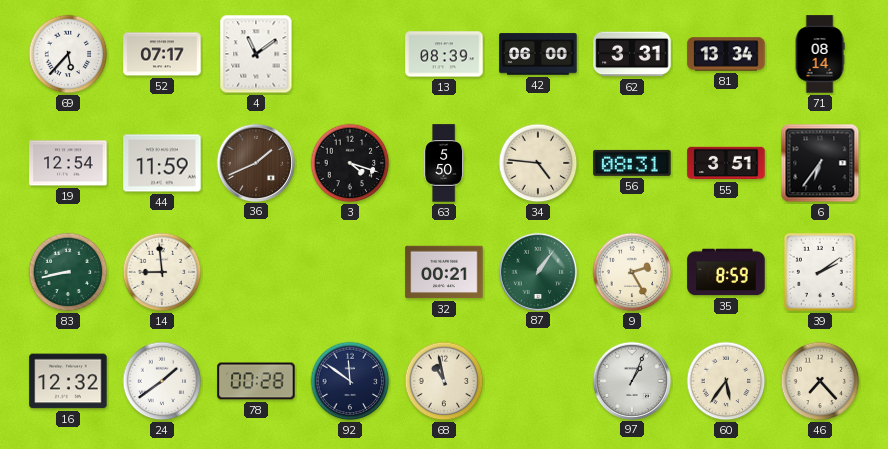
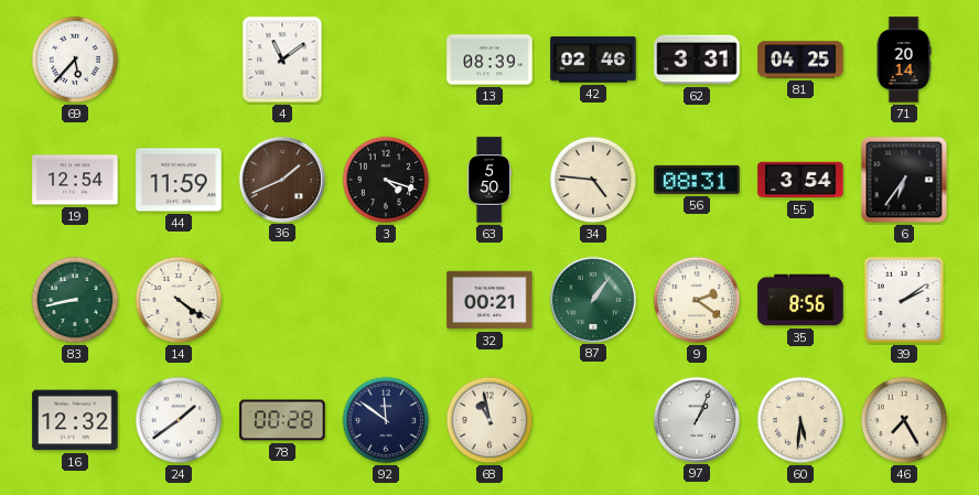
52: 07:17 -> none (162, 54)
42: 06:00 -> 02:46 (593, 60)
81: 13:34 -> 04:25 (800, 60)
71: 08:14 -> 20:14 (904, 60)
55: 3:51 -> 3:54 (800, 180)
14: 8:59 -> 4:21 (179, 300)
9: 2:25 -> 2:21 (697, 300)
35: 8:59 -> 8:56 (800, 300)
60: 5:36 -> 5:31 (800, 420)
46: 7:23 -> 7:25 (904, 420)
